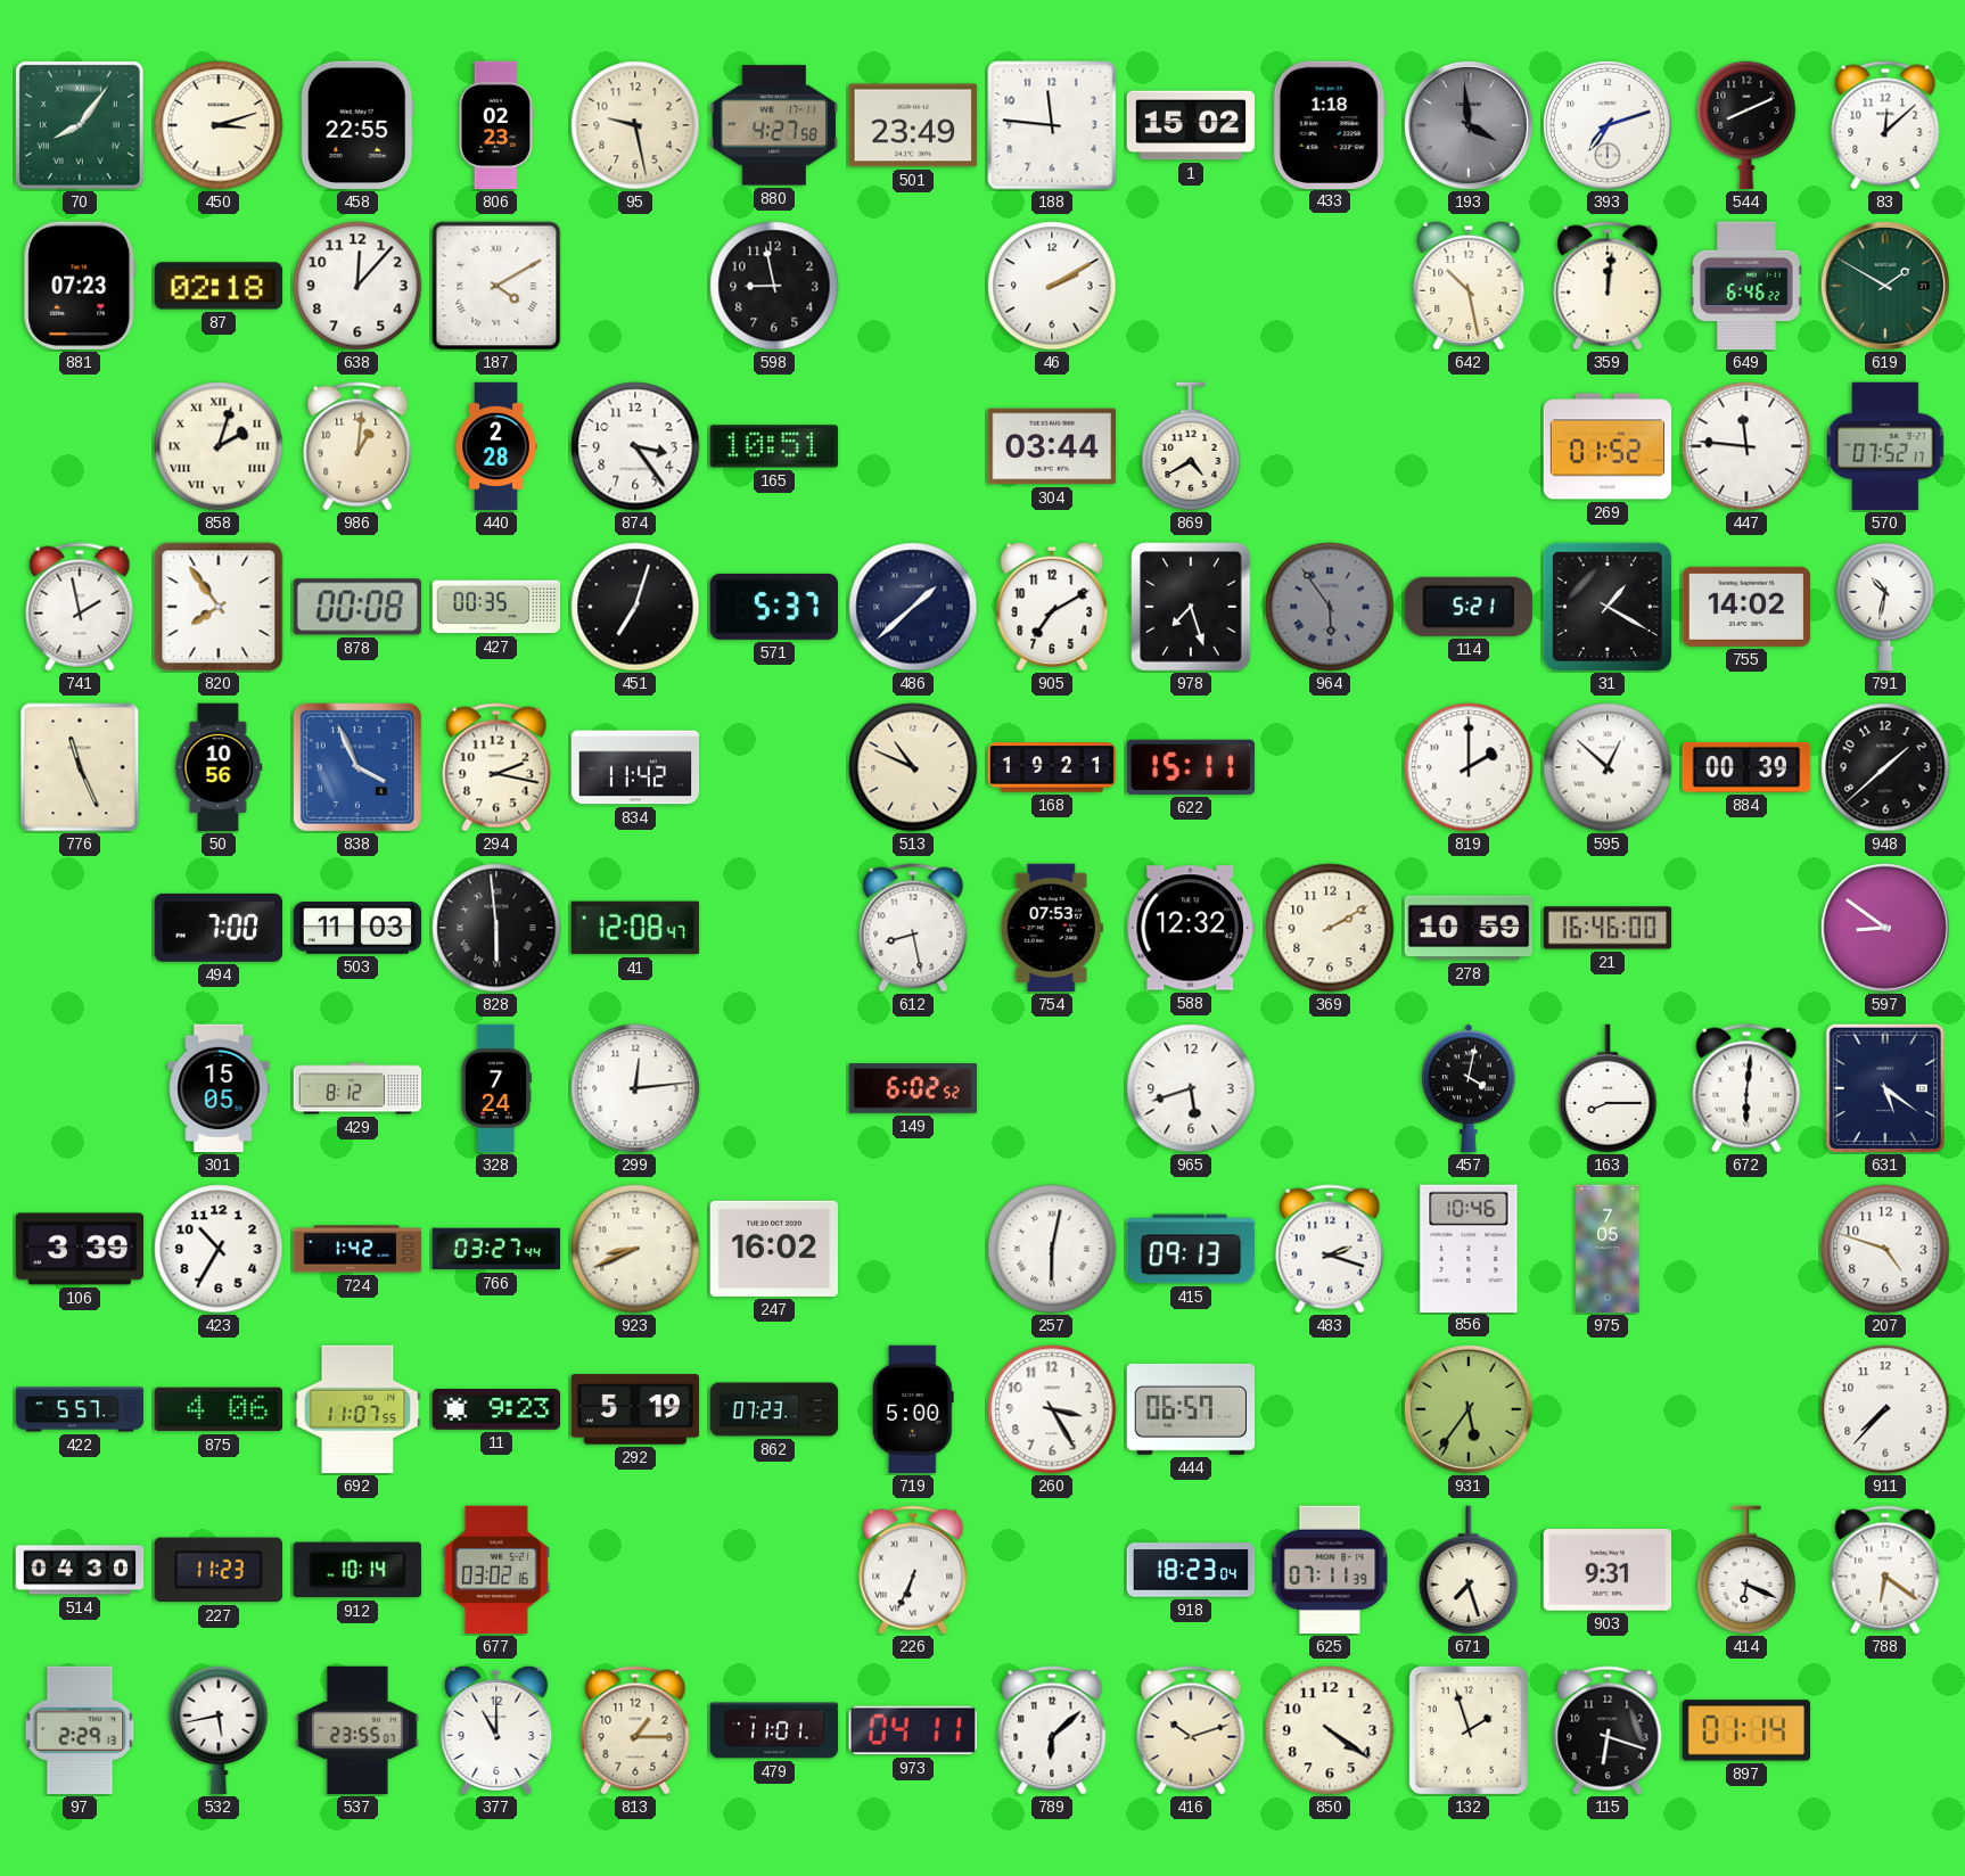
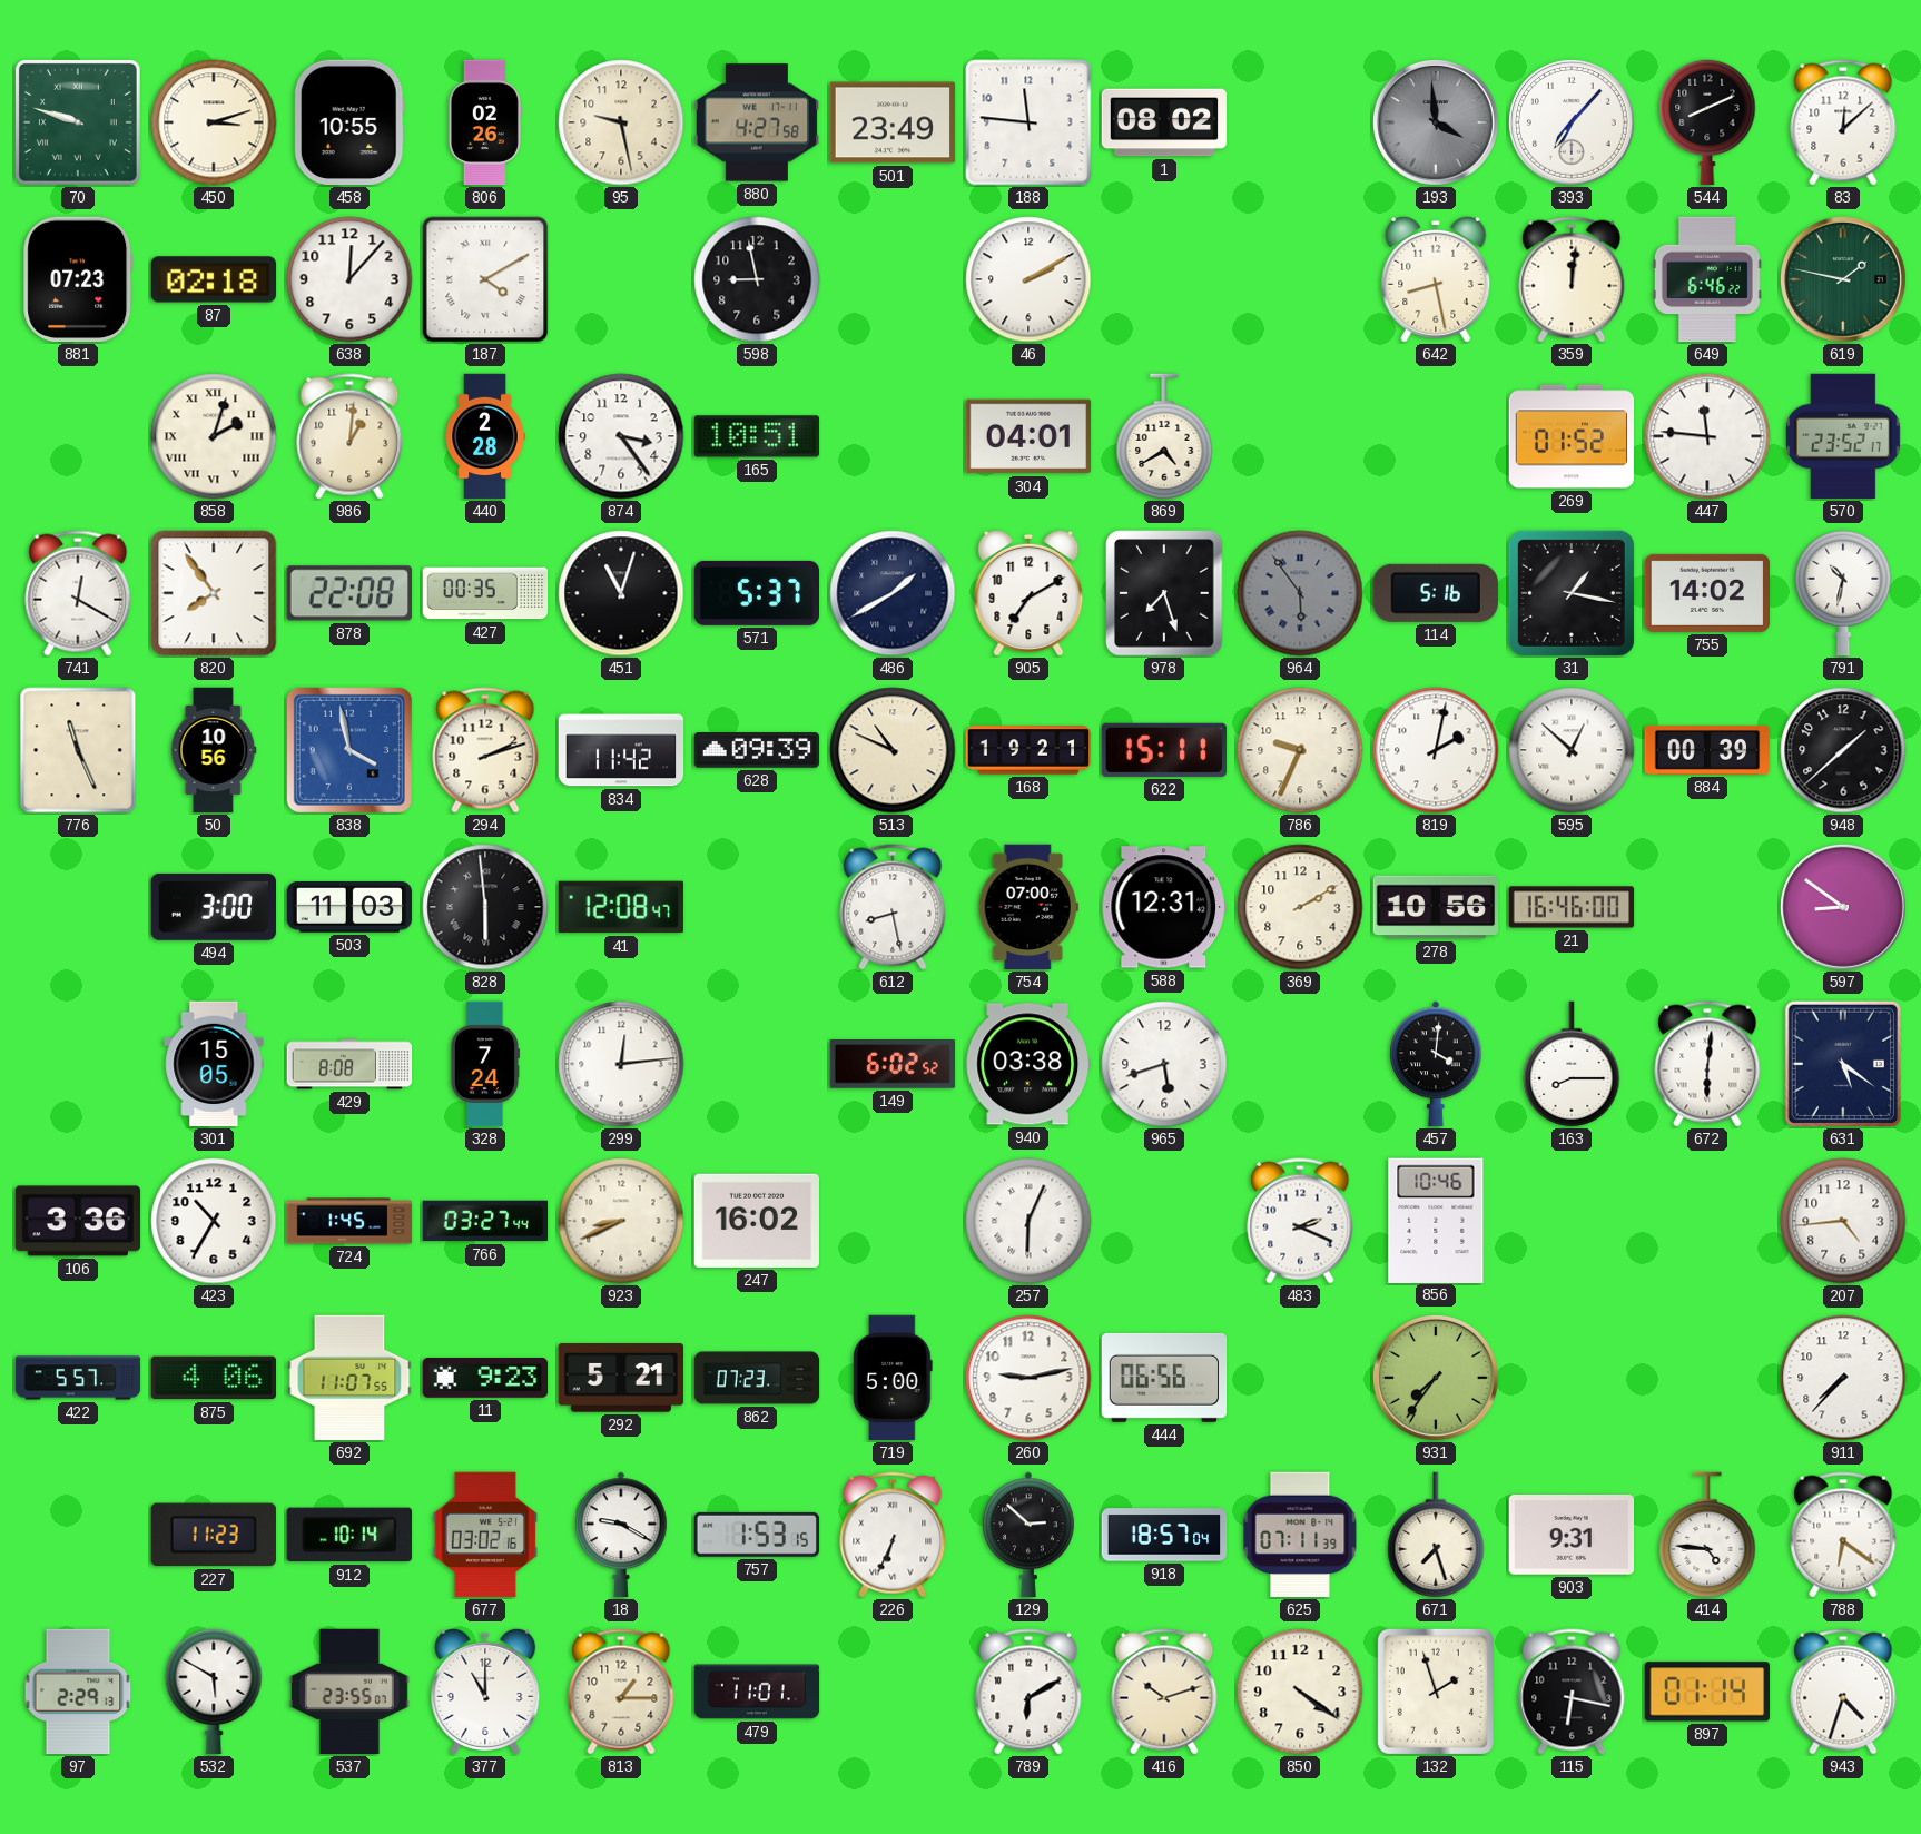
70: 8:06 -> 9:48 (78, 122)
458: 22:55 -> 10:55 (349, 122)
806: 02:23 -> 02:26 (485, 122)
1: 15:02 -> 08:02 (1164, 122)
433: 1:18 -> none (1330, 124)
393: 7:12 -> 7:07 (1572, 122)
642: 10:28 -> 8:28 (1436, 279)
619: 1:50 -> 1:47 (1843, 279)
304: 03:44 -> 04:01 (1027, 436)
570: 07:52 -> 23:52 (1844, 436)
741: 1:58 -> 12:20 (78, 593)
878: 00:08 -> 22:08 (349, 593)
451: 7:03 -> 11:03 (621, 593)
486: 1:38 -> 1:40 (893, 593)
114: 5:21 -> 5:16 (1436, 593)
31: 1:20 -> 1:17 (1572, 593)
838: 3:56 -> 3:58 (349, 750)
294: 2:17 -> 2:12 (485, 750)
628: none -> 09:39 (757, 750)
786: none -> 9:34 (1300, 750)
819: 2:00 -> 2:02 (1436, 750)
494: 7:00 -> 3:00 (213, 907)
754: 07:53 -> 07:00 (1028, 907)
588: 12:32 -> 12:31 (1163, 907)
278: 10:59 -> 10:56 (1436, 907)
429: 8:12 -> 8:08 (349, 1064)
940: none -> 03:38 (1027, 1064)
457: 4:02 -> 4:01 (1436, 1064)
106: 3:39 -> 3:36 (78, 1221)
724: 1:42 -> 1:45 (349, 1221)
257: 6:02 -> 6:04 (1028, 1221)
415: 09:13 -> none (1191, 1249)
483: 2:18 -> 2:19 (1300, 1221)
975: 7:05 -> none (1608, 1249)
207: 4:48 -> 4:44 (1843, 1221)
292: 5:19 -> 5:21 (621, 1378)
260: 3:25 -> 9:13 (1028, 1378)
444: 06:57 -> 06:56 (1164, 1378)
931: 5:36 -> 7:36 (1436, 1378)
514: 04:30 -> none (80, 1570)
18: none -> 9:20 (621, 1535)
757: none -> 1:53 (757, 1535)
129: none -> 2:52 (1028, 1535)
918: 18:23 -> 18:57 (1164, 1535)
414: 6:19 -> 4:46 (1707, 1535)
532: 5:43 -> 5:50 (214, 1692)
973: 04:11 -> none (912, 1730)
789: 6:08 -> 6:10 (1028, 1692)
115: 6:18 -> 6:17 (1572, 1692)
943: none -> 4:33 (1843, 1692)
